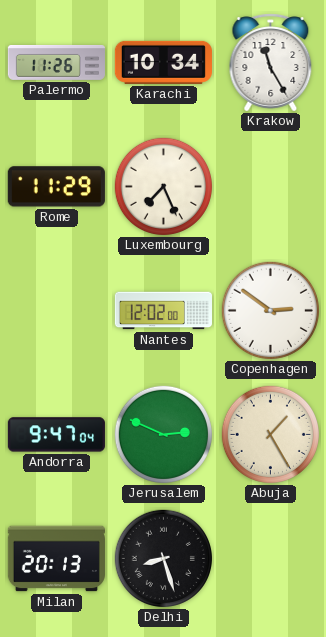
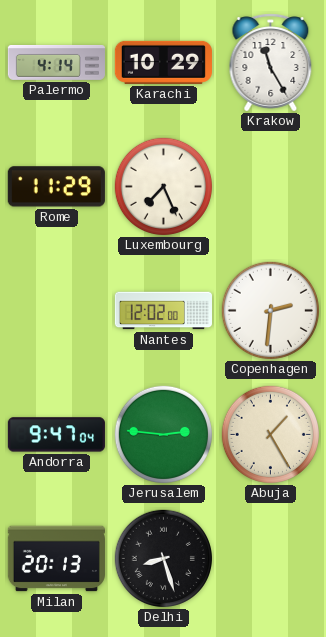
Palermo: 11:26 -> 4:14 (56, 62)
Karachi: 10:34 -> 10:29 (163, 62)
Copenhagen: 2:51 -> 2:31 (270, 310)
Jerusalem: 2:49 -> 2:46 (163, 434)
